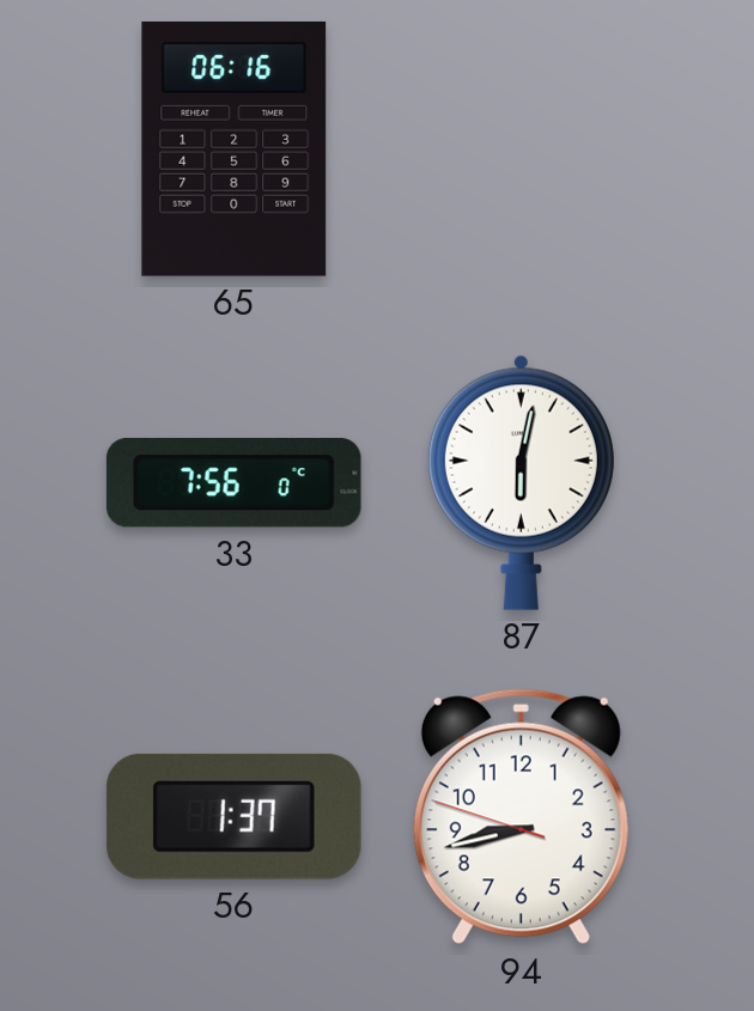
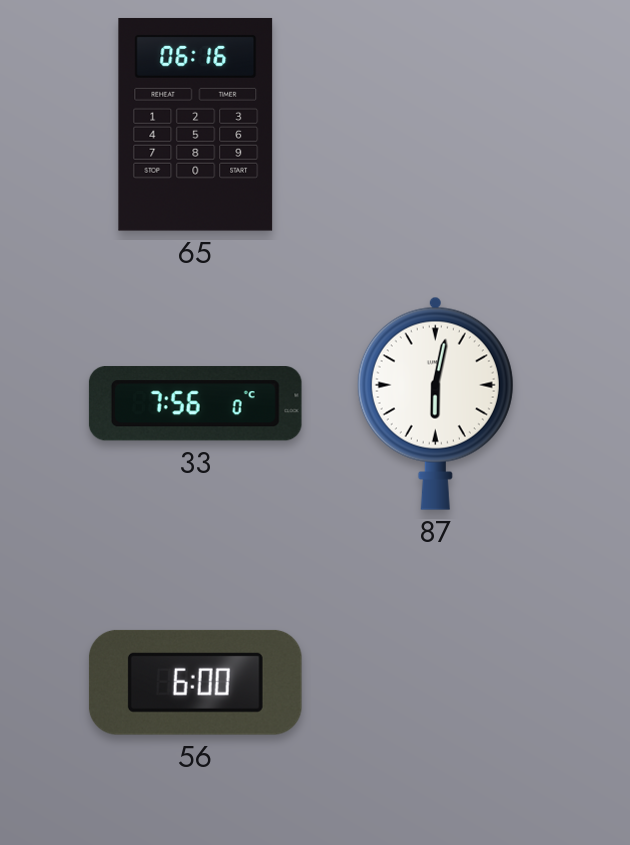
56: 1:37 -> 6:00 (195, 682)
94: 8:42 -> none (521, 817)
